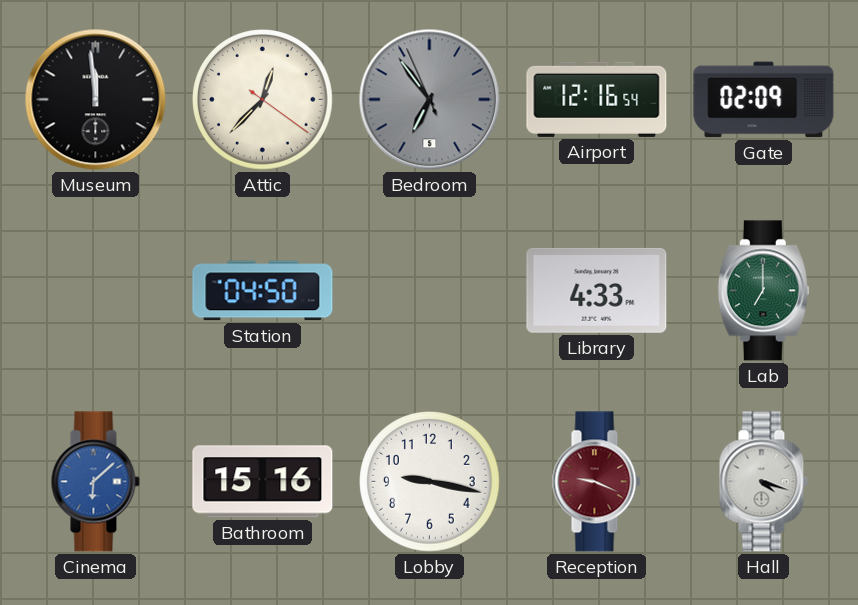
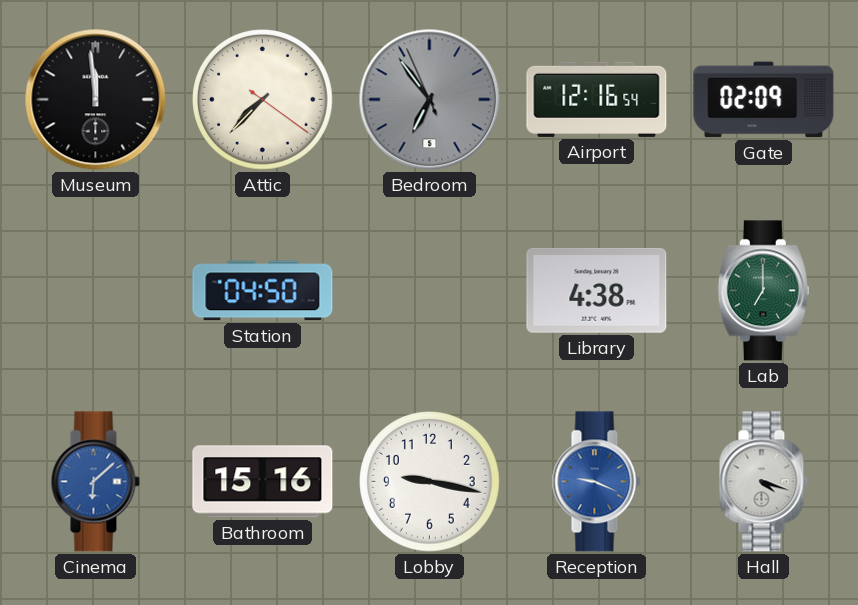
Attic: 12:37 -> 7:37 (263, 100)
Library: 4:33 -> 4:38 (597, 290)
Reception dial: burgundy -> blue (596, 482)
